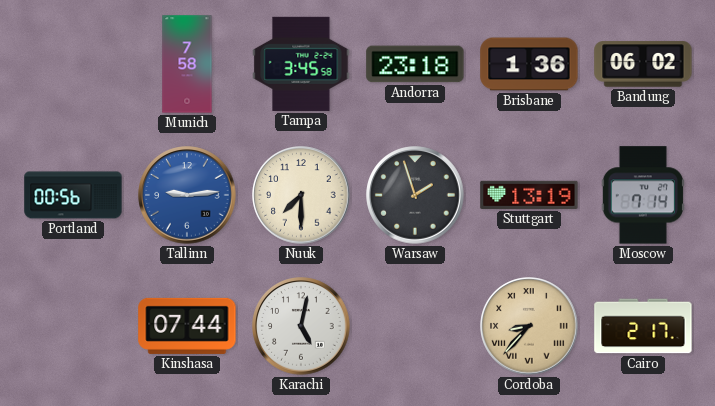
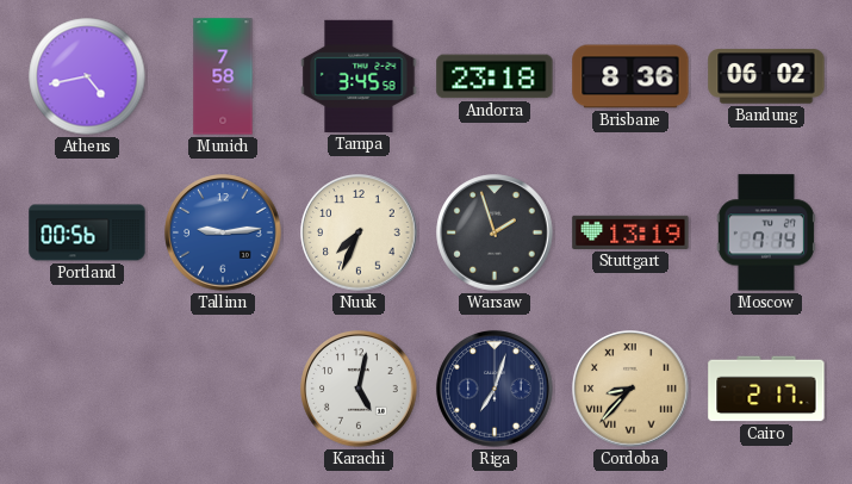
Athens: none -> 4:43 (87, 76)
Brisbane: 1:36 -> 8:36 (630, 76)
Nuuk: 7:30 -> 7:34 (359, 232)
Kinshasa: 07:44 -> none (187, 326)
Riga: none -> 7:03 (495, 389)
